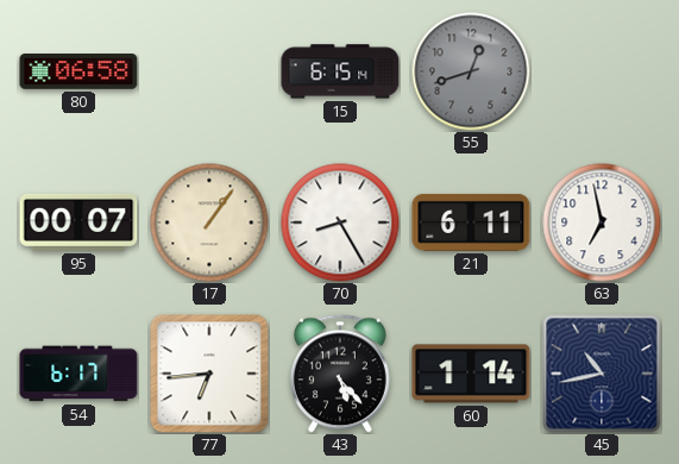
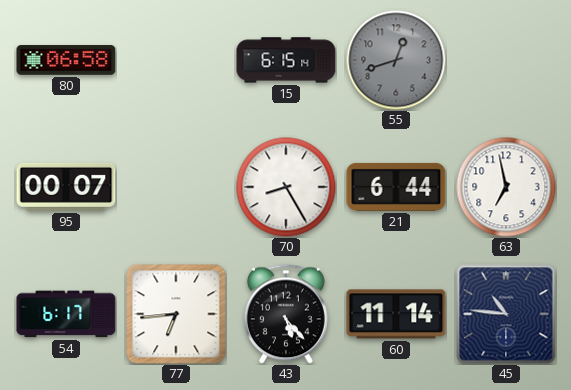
17: 1:06 -> none (209, 222)
21: 6:11 -> 6:44 (396, 187)
60: 1:14 -> 11:14 (396, 314)
45: 10:43 -> 10:46 (506, 314)
